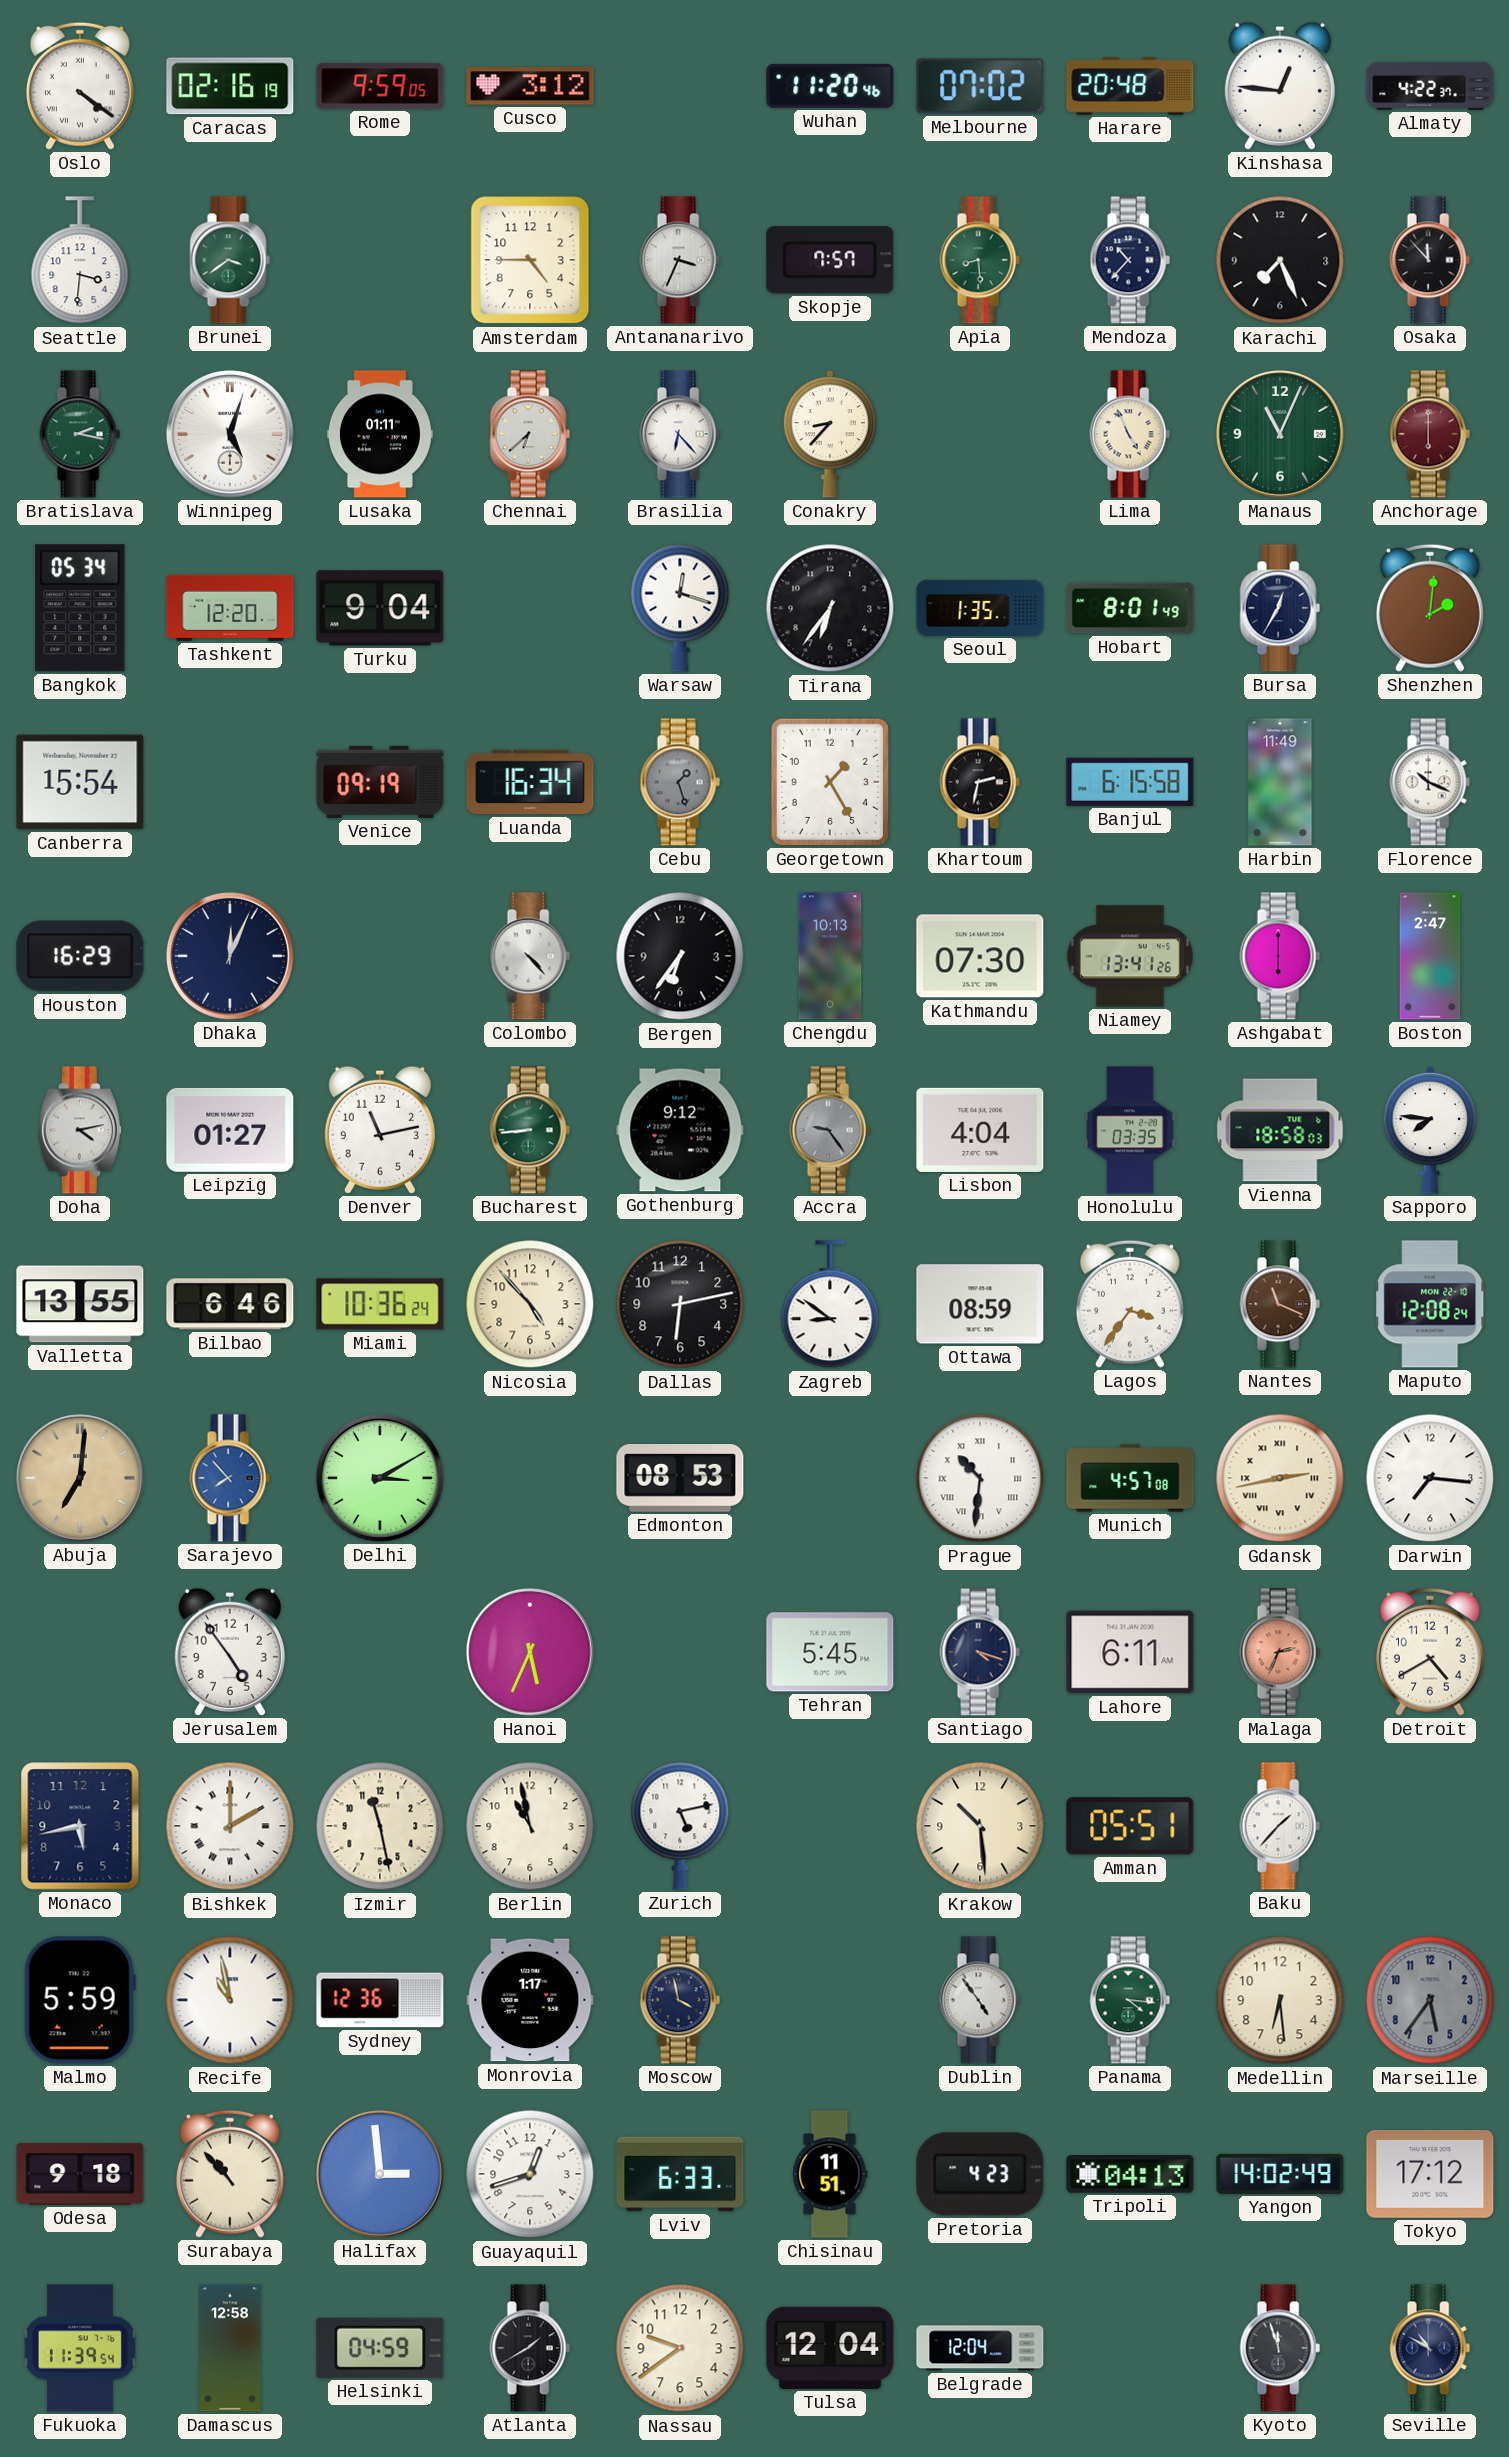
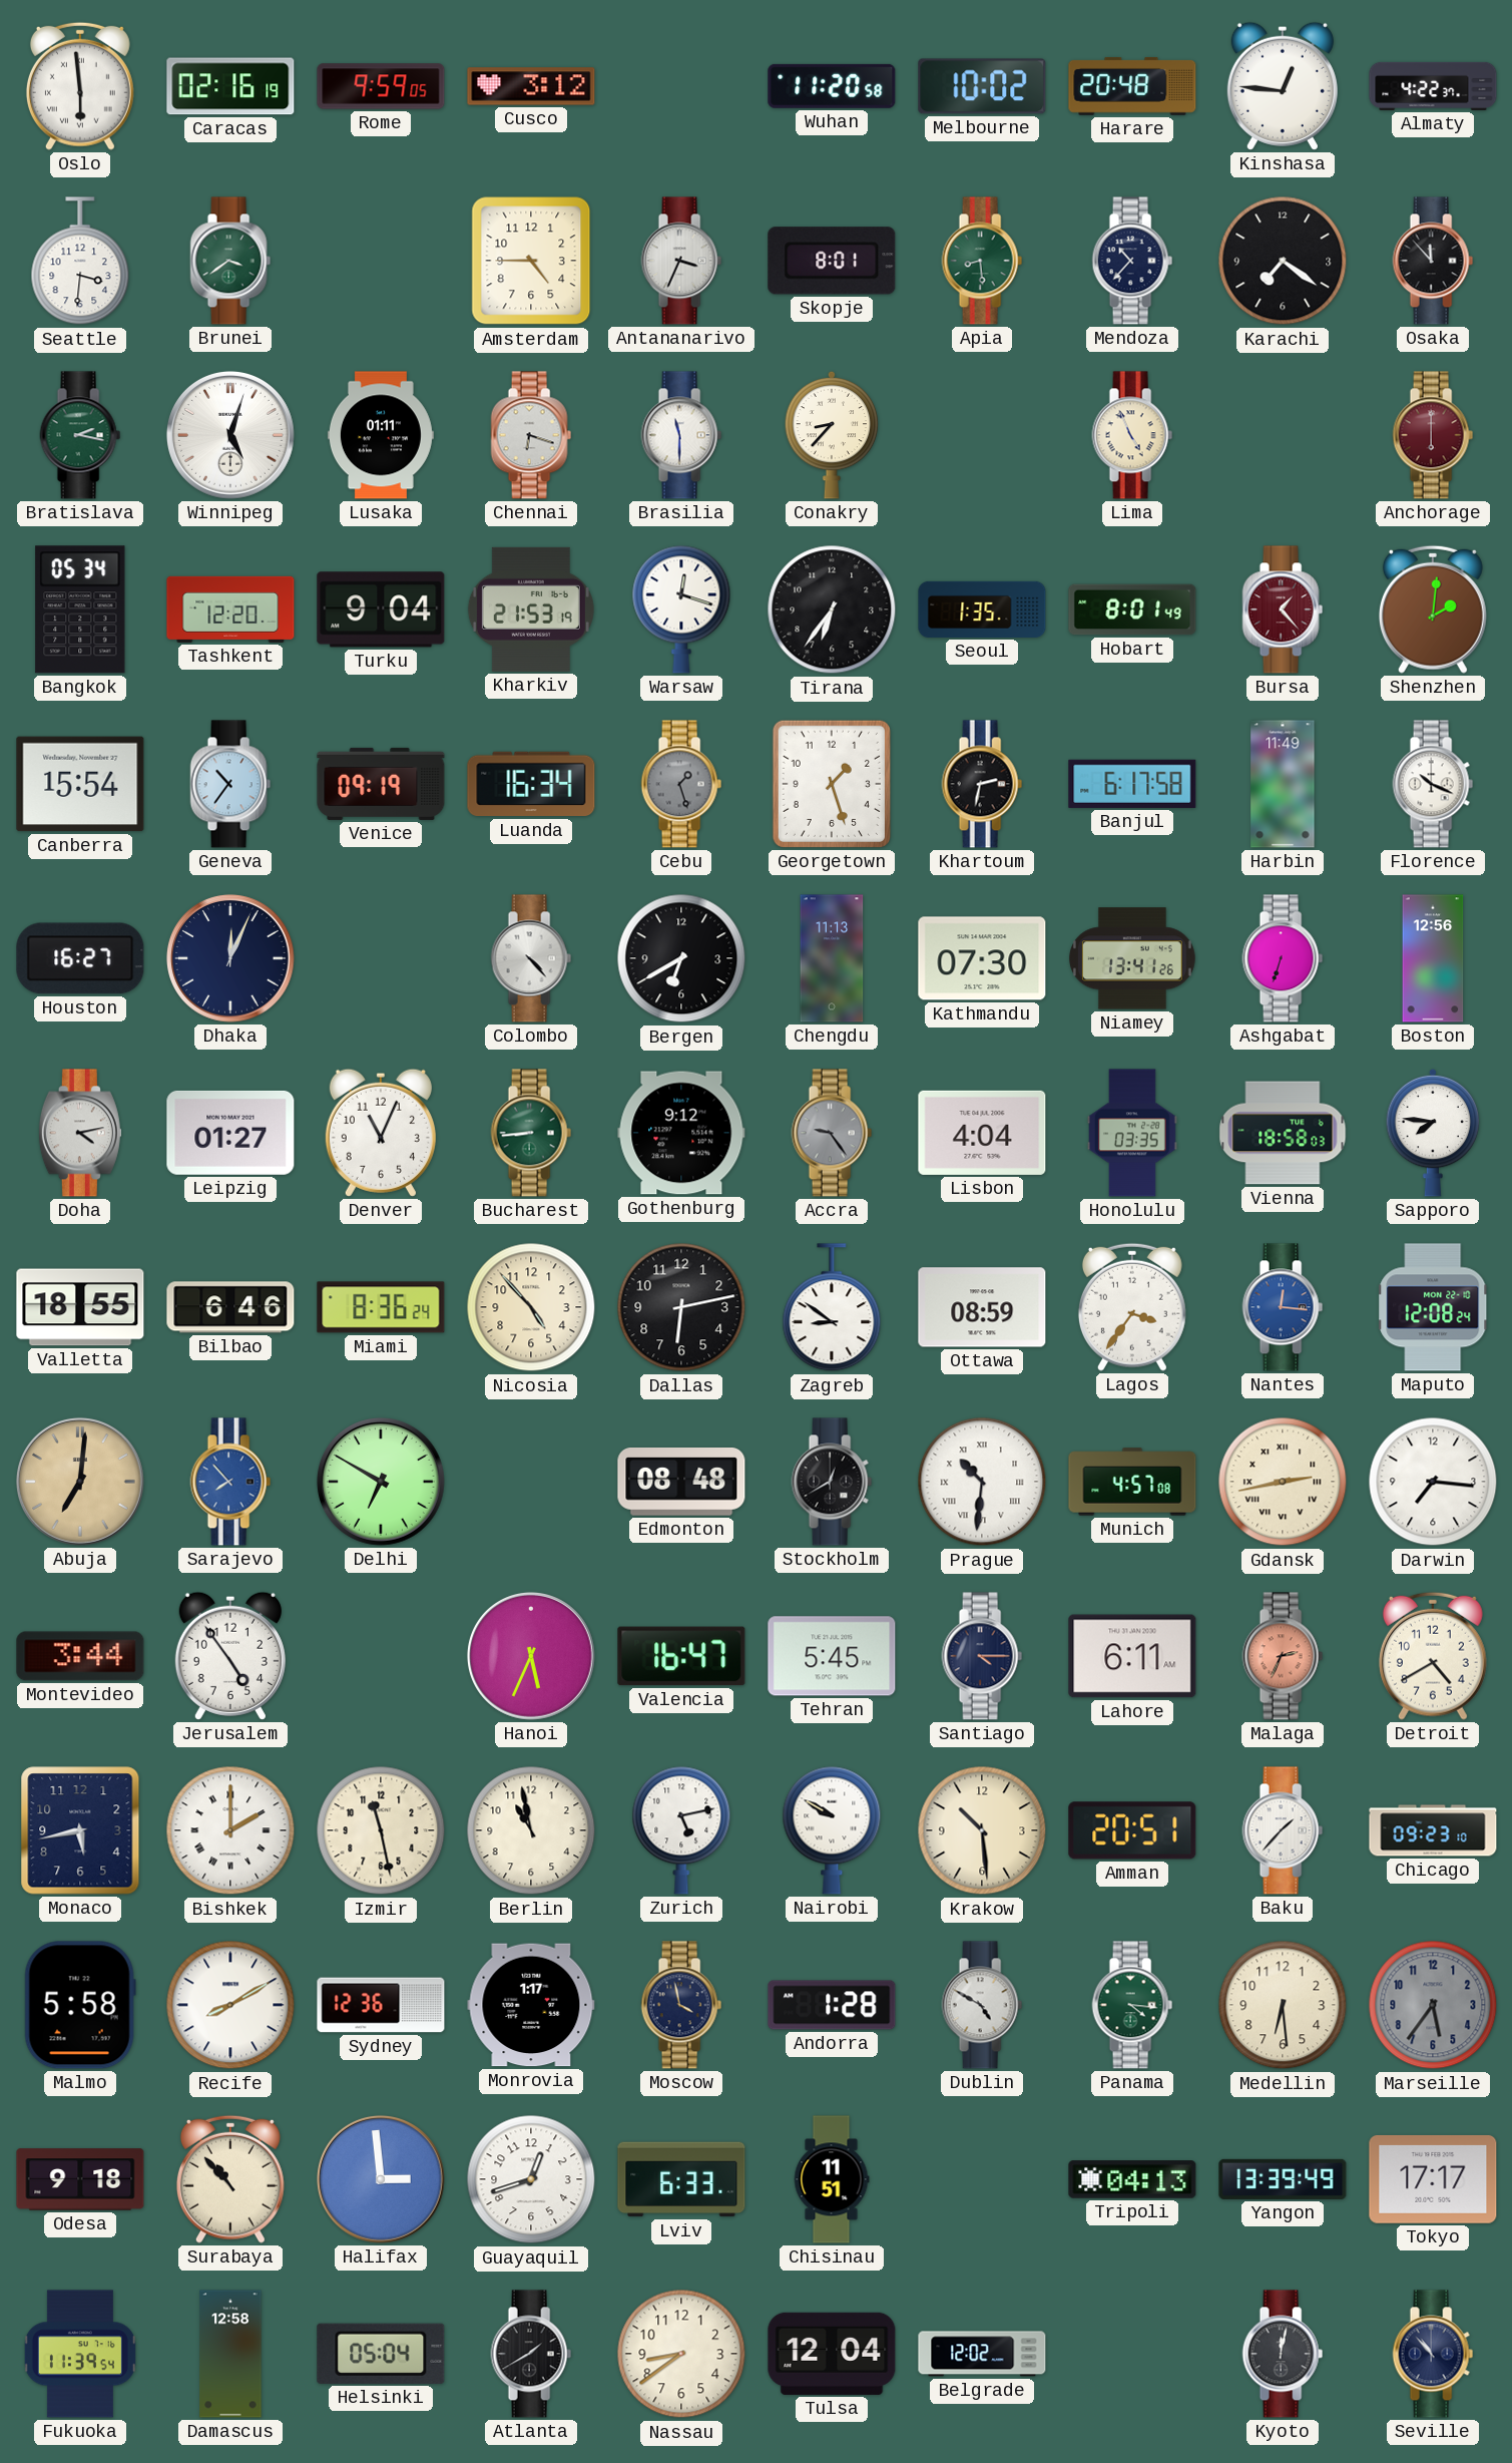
Oslo: 4:21 -> 5:59 (80, 86)
Wuhan: 11:20:46 -> 11:20:58 (832, 86)
Melbourne: 07:02 -> 10:02 (982, 86)
Skopje: 7:57 -> 8:01 (832, 261)
Karachi: 7:26 -> 7:21 (1283, 261)
Chennai: 6:38 -> 6:18 (531, 435)
Brasilia: 6:23 -> 11:30 (681, 435)
Manaus: 11:04 -> none (1280, 434)
Kharkiv: none -> 21:53 (531, 609)
Bursa: 12:35 -> 1:23 (1283, 609)
Bursa dial: navy -> burgundy (1283, 609)
Geneva: none -> 10:36 (230, 784)
Georgetown: 1:25 -> 1:27 (832, 784)
Banjul: 6:15 -> 6:17 (1132, 784)
Houston: 16:29 -> 16:27 (80, 958)
Bergen: 6:36 -> 6:40 (681, 958)
Chengdu: 10:13 -> 11:13 (832, 958)
Ashgabat: 6:00 -> 6:33 (1283, 958)
Boston: 2:47 -> 12:56 (1433, 958)
Denver: 11:13 -> 11:04 (381, 1133)
Valletta: 13:55 -> 18:55 (80, 1307)
Miami: 10:36 -> 8:36 (381, 1307)
Nantes: 11:19 -> 12:16 (1283, 1307)
Nantes dial: brown -> blue (1283, 1307)
Delhi: 3:10 -> 6:50 (381, 1482)
Edmonton: 08:53 -> 08:48 (681, 1482)
Stockholm: none -> 12:40 (832, 1482)
Montevideo: none -> 3:44 (80, 1656)
Valencia: none -> 16:47 (681, 1656)
Santiago: 4:18 -> 4:15 (982, 1656)
Nairobi: none -> 9:50 (832, 1830)
Amman: 05:51 -> 20:51 (1132, 1830)
Chicago: none -> 09:23 (1433, 1830)
Malmo: 5:59 -> 5:58 (80, 2005)
Recife: 10:58 -> 8:10 (230, 2005)
Andorra: none -> 1:28 (832, 2005)
Dublin: 4:54 -> 4:50 (982, 2005)
Pretoria: 4:23 -> none (980, 2174)
Yangon: 14:02 -> 13:39 (1283, 2179)
Tokyo: 17:12 -> 17:17 (1433, 2179)
Helsinki: 04:59 -> 05:04 (381, 2354)
Nassau: 9:39 -> 8:39 (681, 2354)
Belgrade: 12:04 -> 12:02 (982, 2354)
Kyoto: 11:57 -> 12:02 (1283, 2354)
Seville: 10:50 -> 10:53 (1433, 2354)
